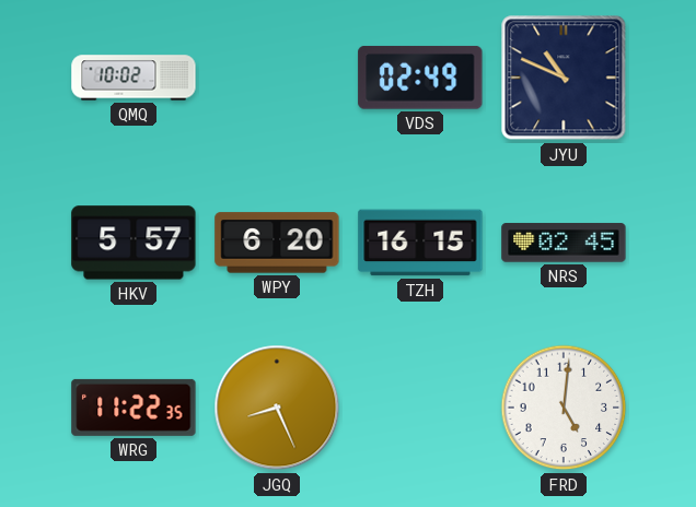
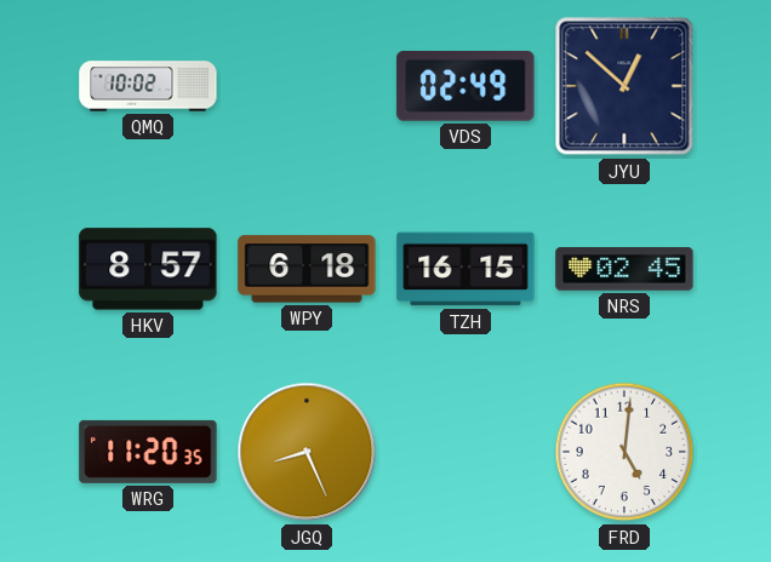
JYU: 10:49 -> 12:52 (624, 86)
HKV: 5:57 -> 8:57 (148, 269)
WPY: 6:20 -> 6:18 (307, 269)
WRG: 11:22 -> 11:20 (148, 452)
